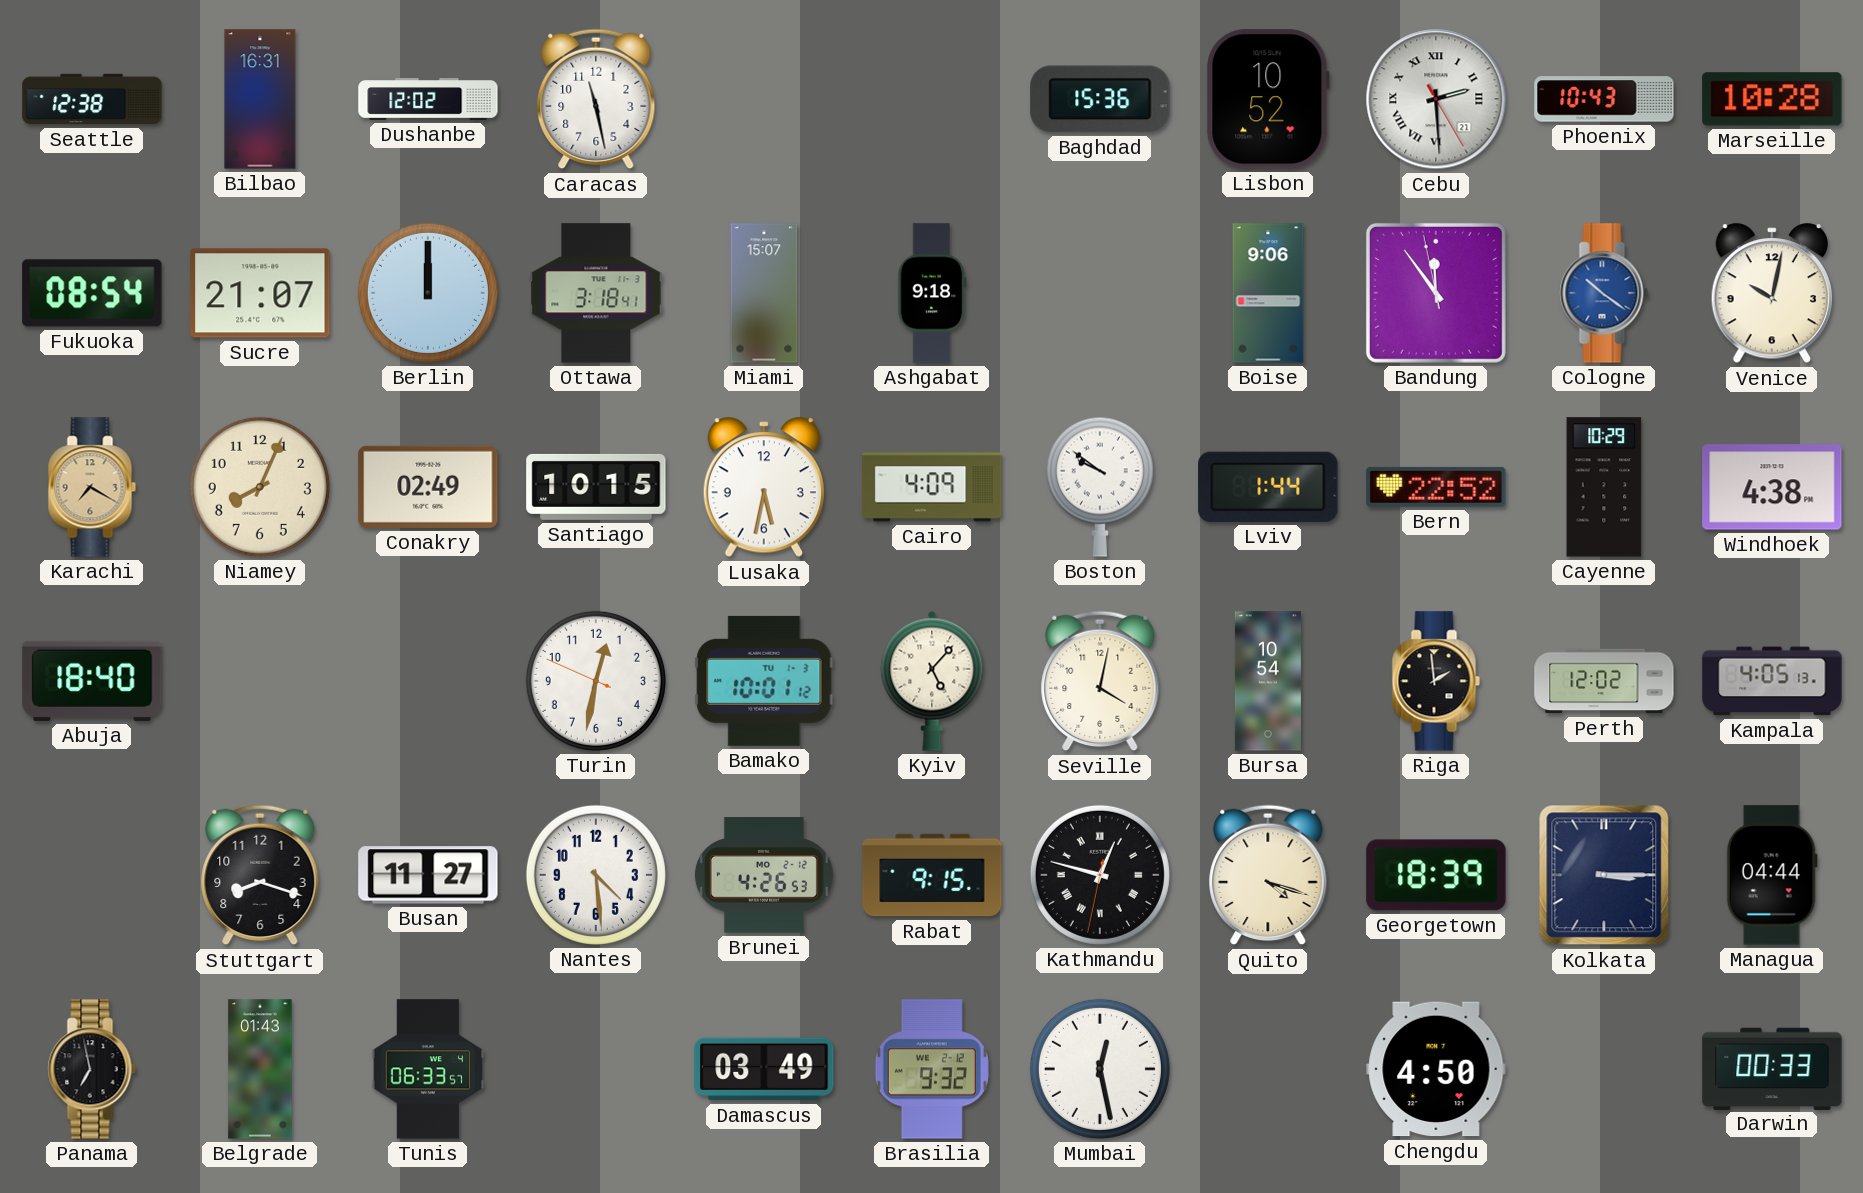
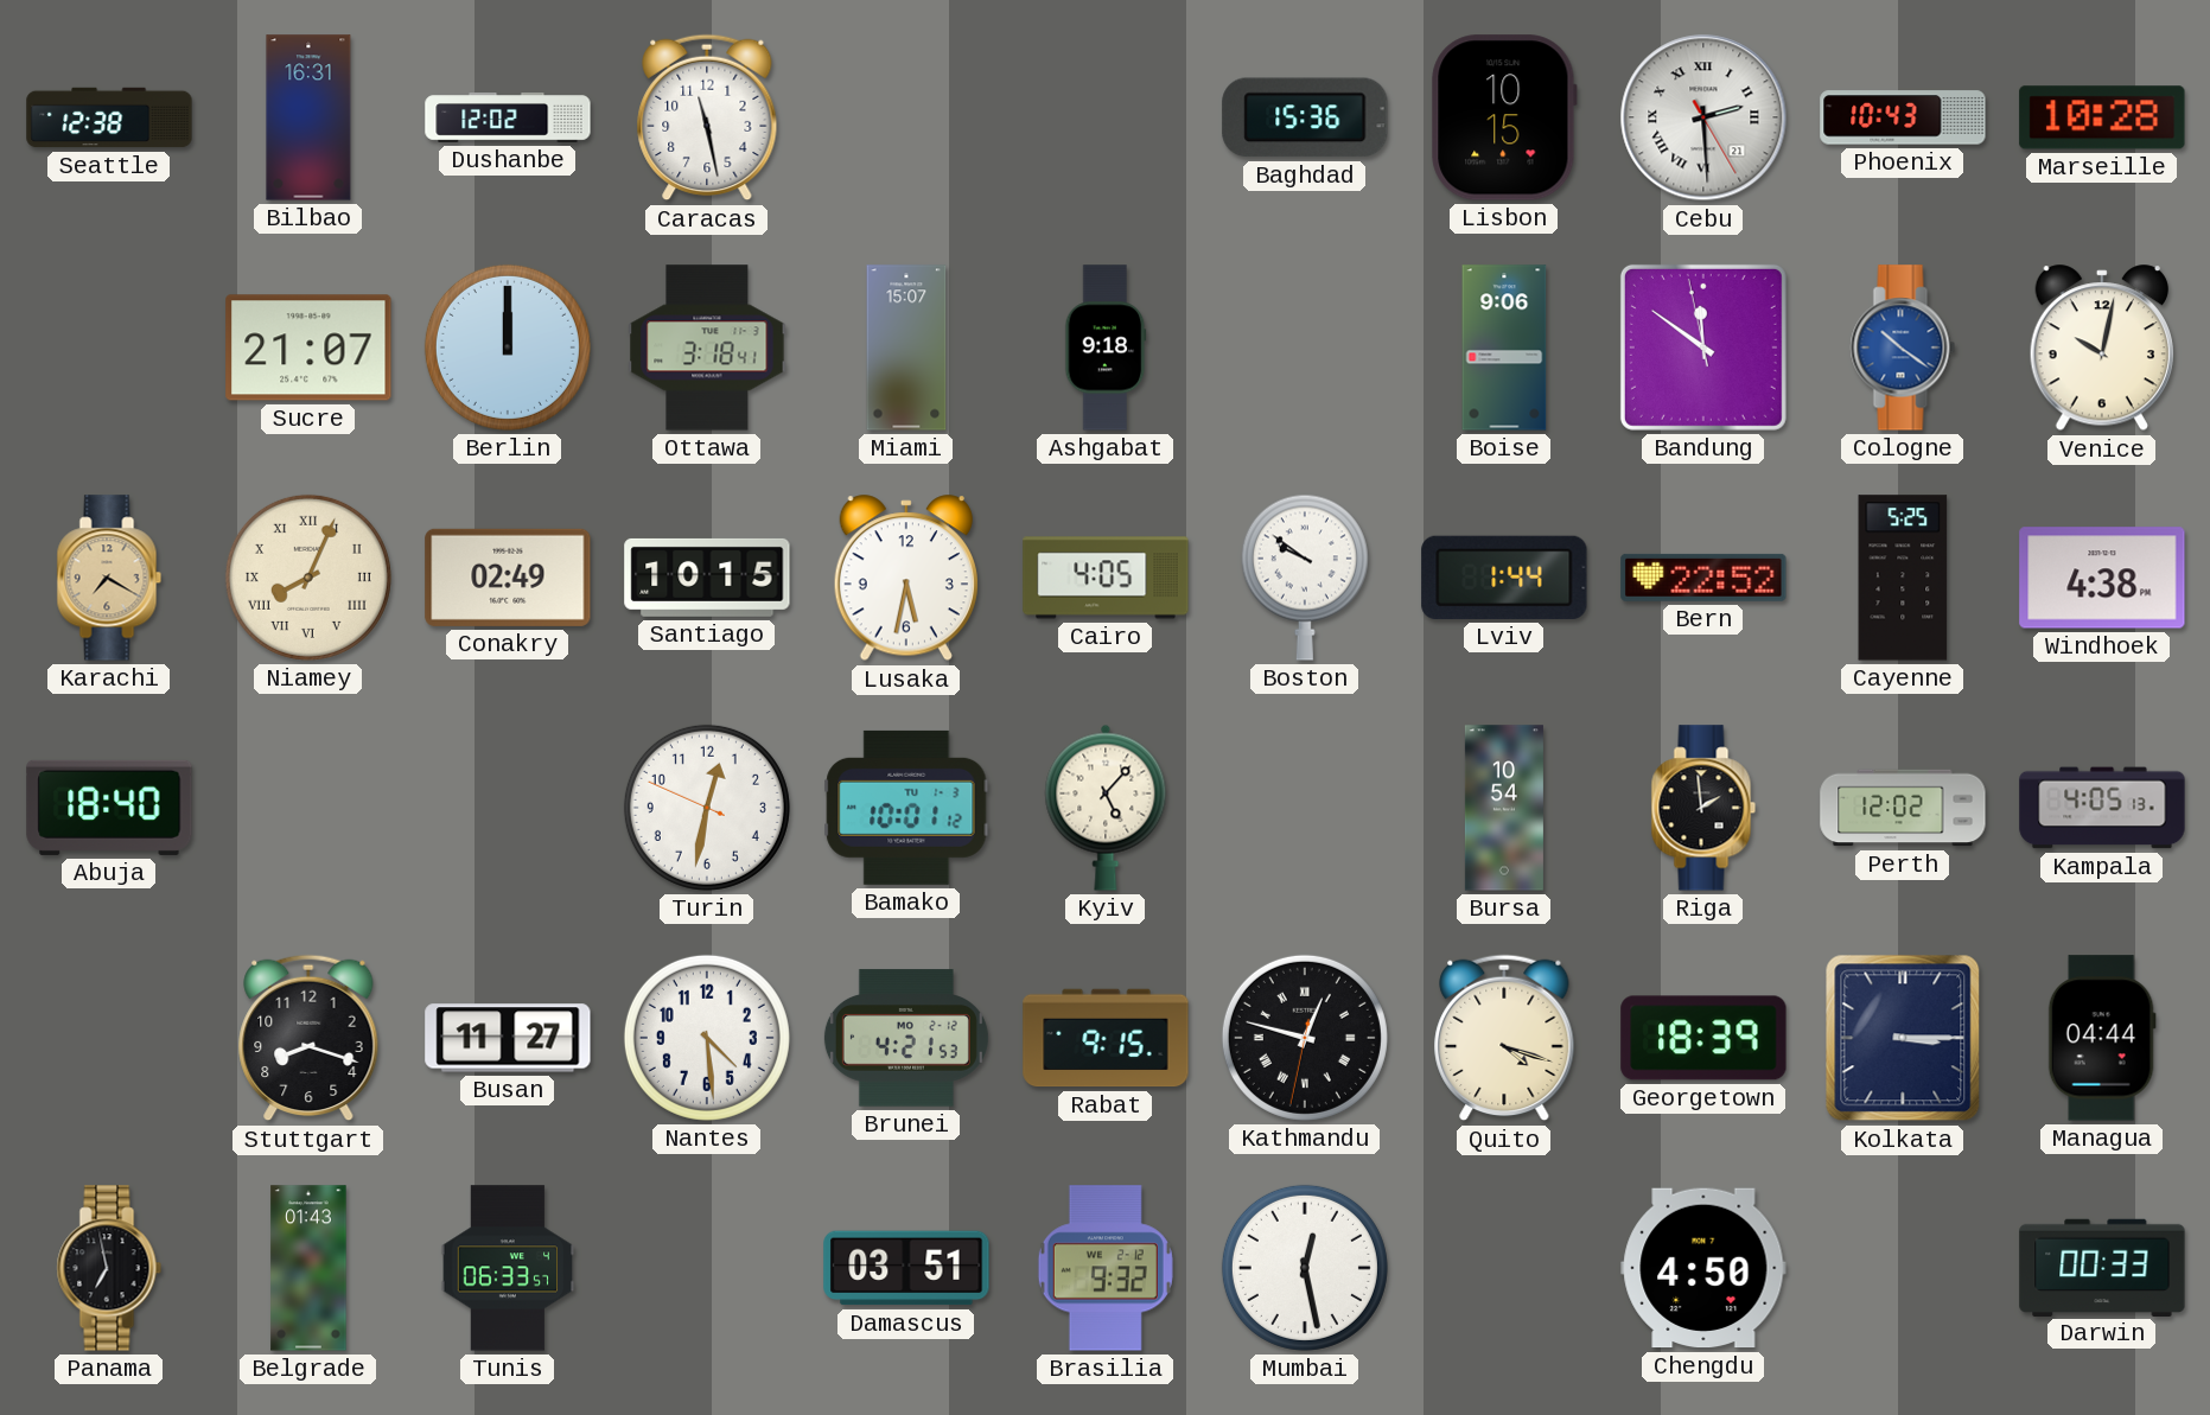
Lisbon: 10:52 -> 10:15 (1504, 117)
Fukuoka: 08:54 -> none (92, 293)
Bandung: 11:53 -> 11:50 (1703, 348)
Niamey numerals: Arabic -> Roman (308, 578)
Cairo: 4:09 -> 4:05 (1106, 578)
Cayenne: 10:29 -> 5:25 (1903, 578)
Seville: 4:02 -> none (1100, 681)
Brunei: 4:26 -> 4:21 (906, 1038)
Damascus: 03:49 -> 03:51 (906, 1268)
